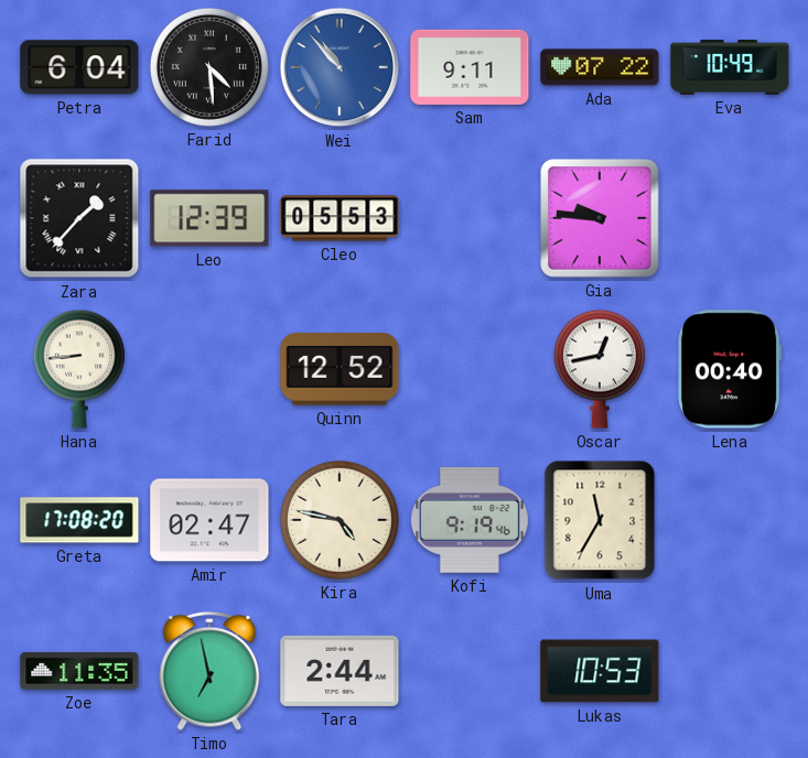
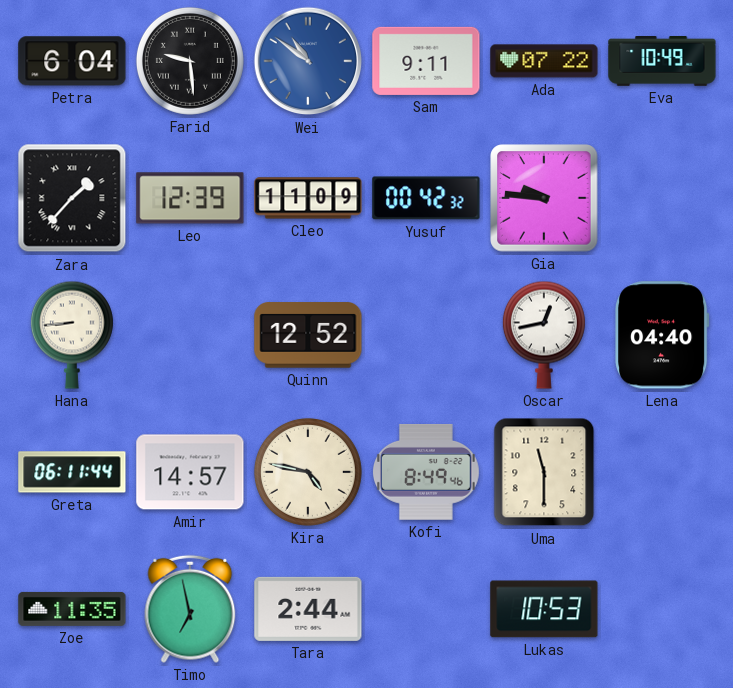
Farid: 4:29 -> 9:29 (190, 61)
Wei: 10:53 -> 10:51 (308, 61)
Cleo: 05:53 -> 11:09 (308, 198)
Yusuf: none -> 00:42 (426, 198)
Lena: 00:40 -> 04:40 (663, 335)
Greta: 17:08 -> 06:11 (72, 472)
Amir: 02:47 -> 14:57 (190, 472)
Kofi: 9:19 -> 8:49 (426, 473)
Uma: 11:35 -> 11:30 (544, 472)
